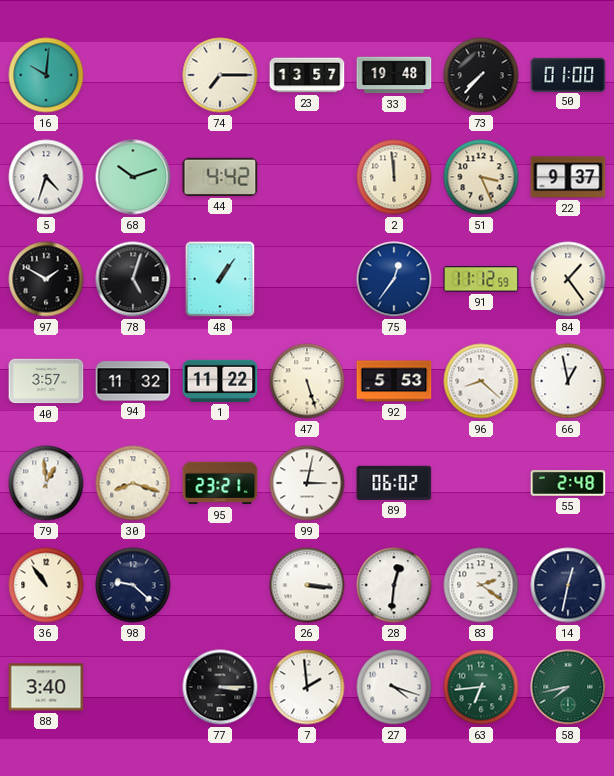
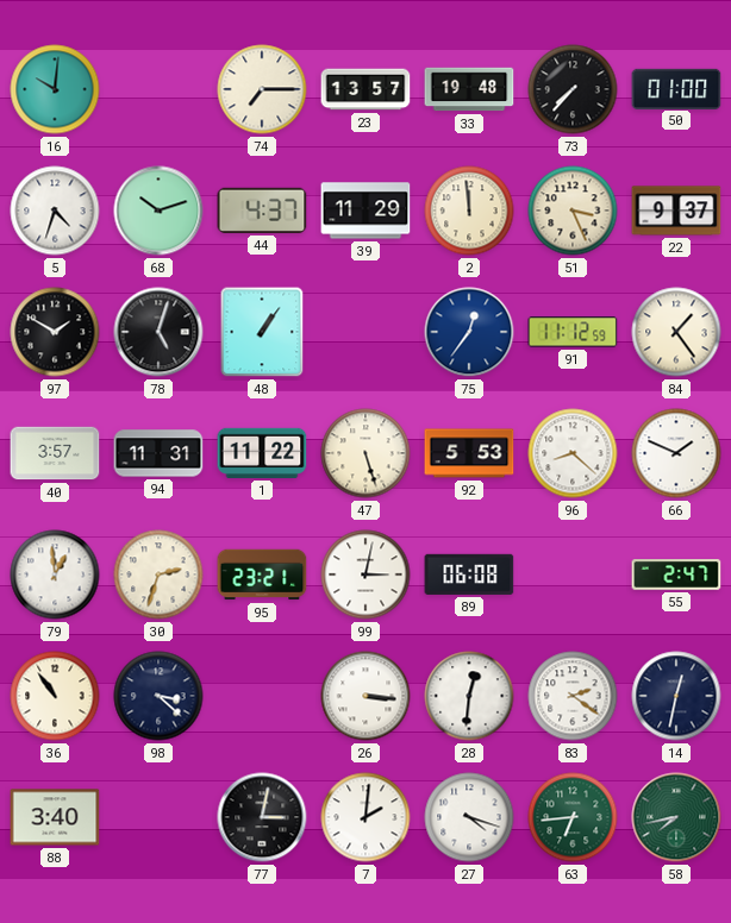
44: 4:42 -> 4:37 (262, 211)
39: none -> 11:29 (365, 211)
94: 11:32 -> 11:31 (158, 453)
66: 12:58 -> 1:49 (676, 453)
30: 8:18 -> 2:33 (158, 574)
89: 06:02 -> 06:08 (469, 574)
55: 2:48 -> 2:47 (676, 574)
98: 9:22 -> 3:22 (158, 696)
77: 3:15 -> 3:02 (262, 817)
7: 1:59 -> 2:01 (365, 817)
